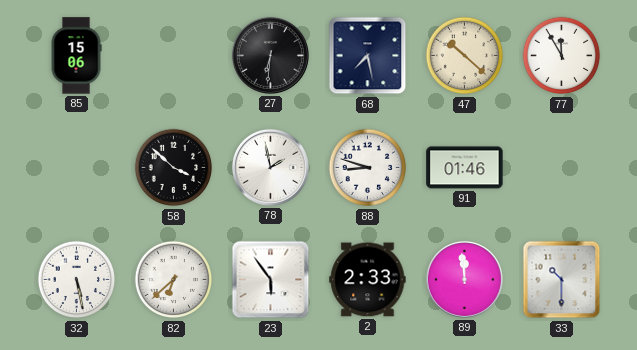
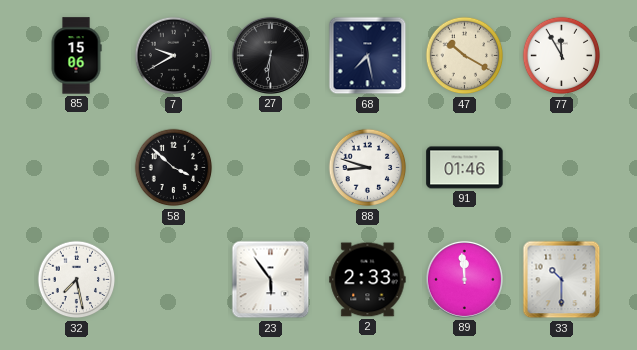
7: none -> 9:40 (174, 56)
47: 10:22 -> 10:20 (465, 56)
78: 1:58 -> none (270, 167)
32: 5:28 -> 7:28 (77, 280)
82: 6:38 -> none (174, 280)
